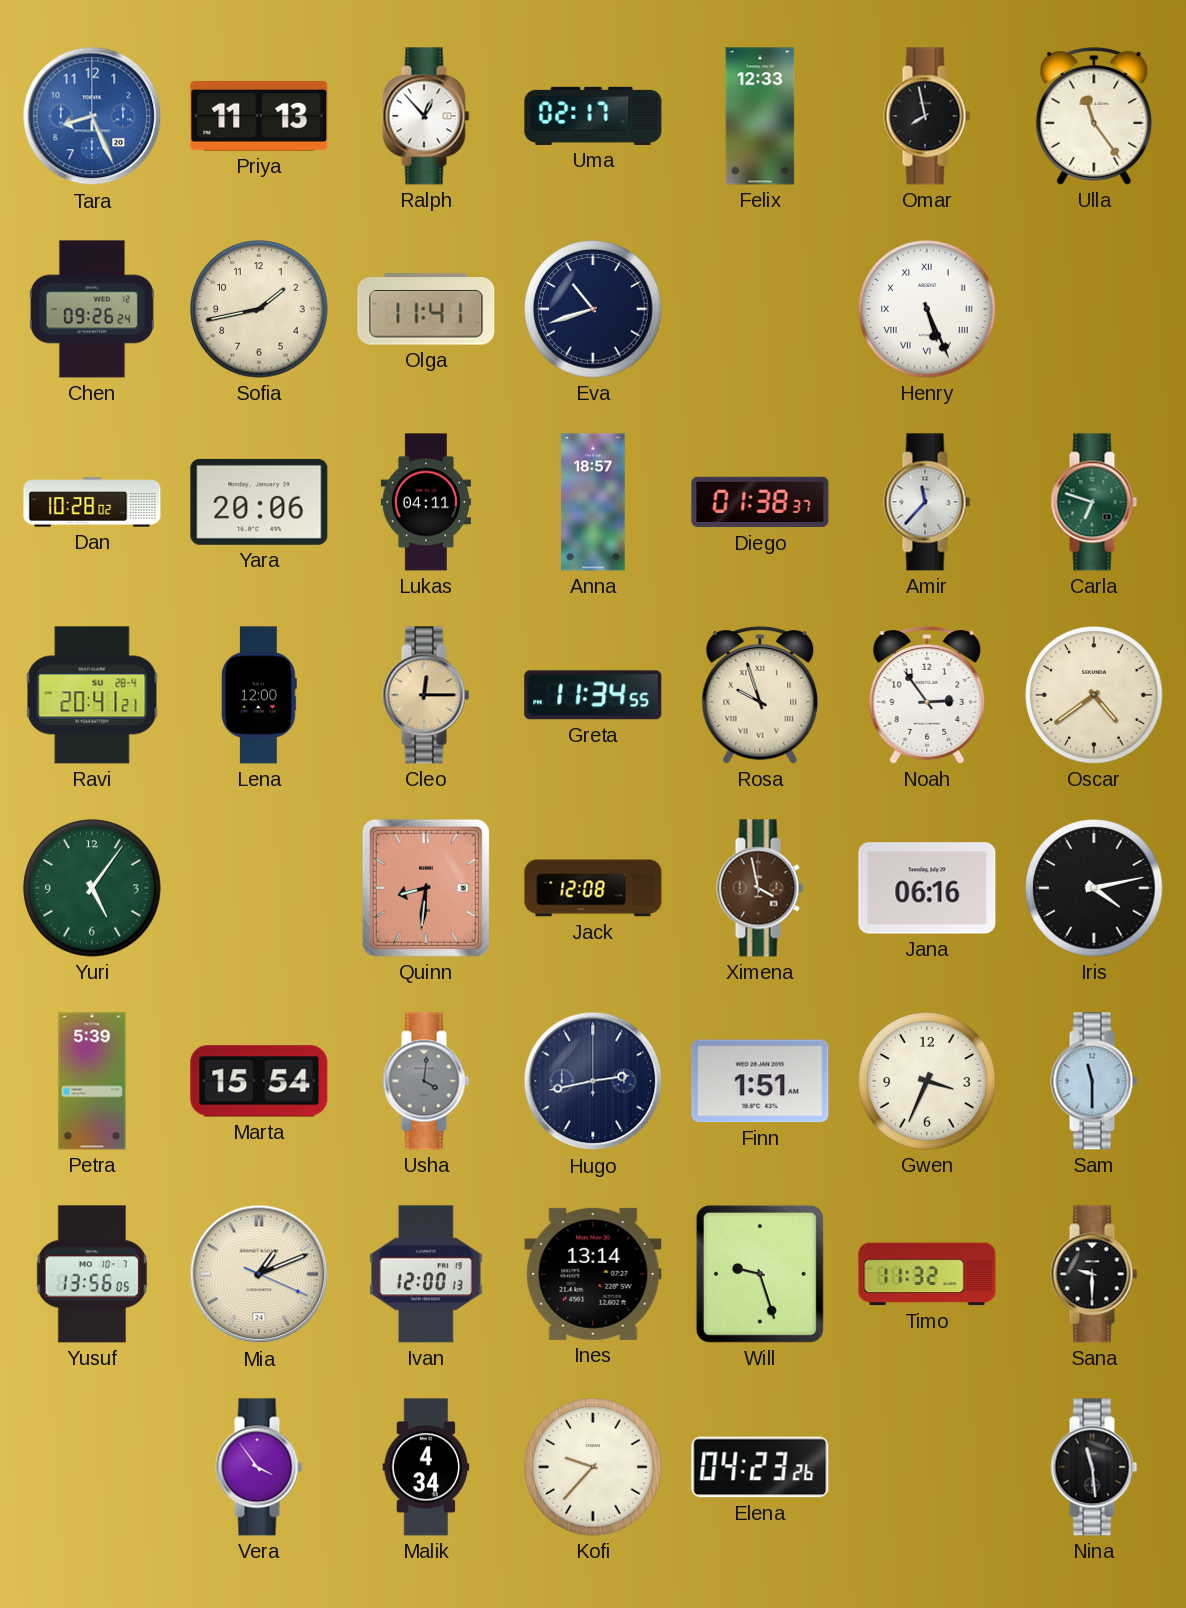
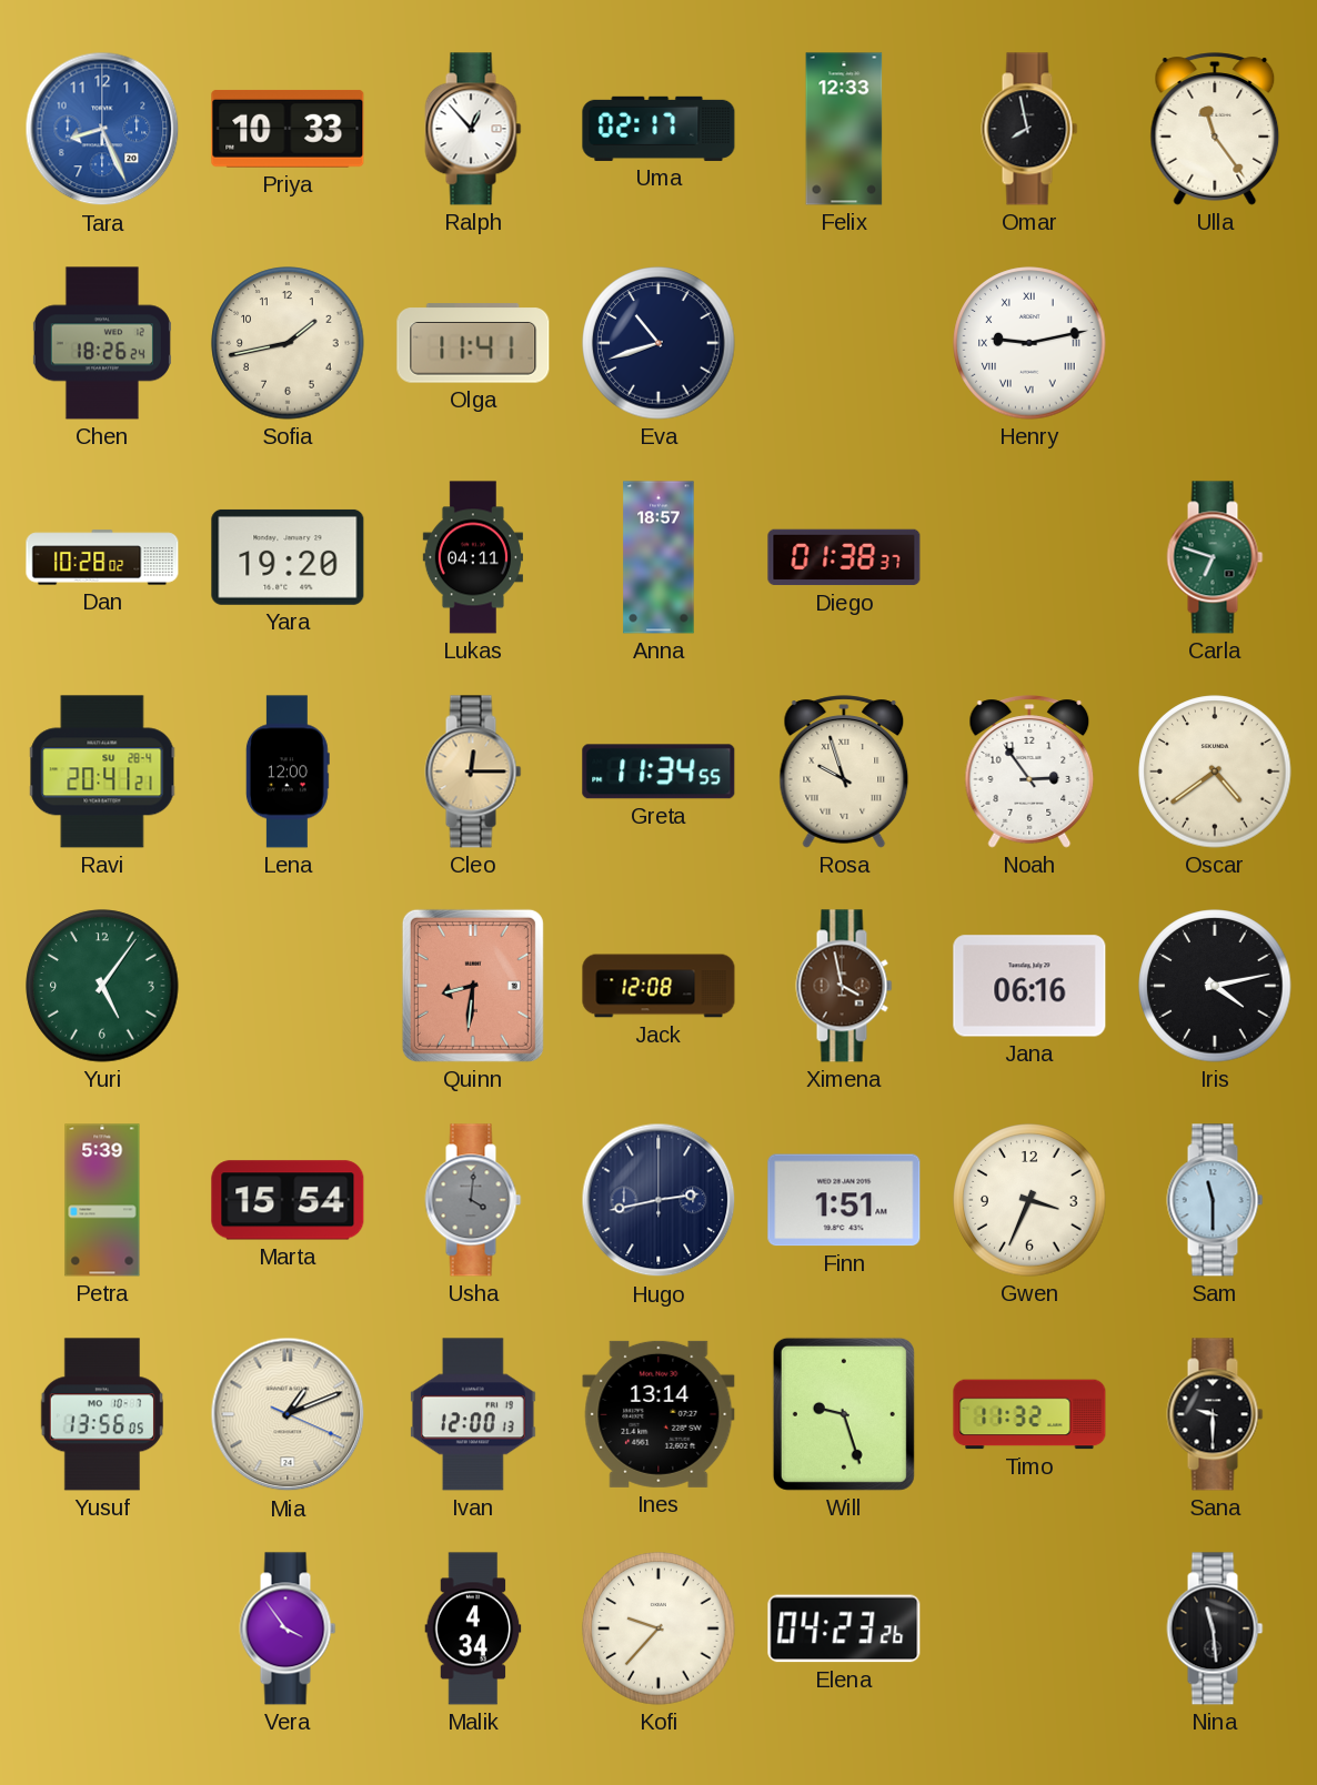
Priya: 11:13 -> 10:33 (288, 129)
Chen: 09:26 -> 18:26 (102, 343)
Henry: 5:26 -> 9:13 (1029, 343)
Yara: 20:06 -> 19:20 (288, 557)
Amir: 11:37 -> none (927, 502)
